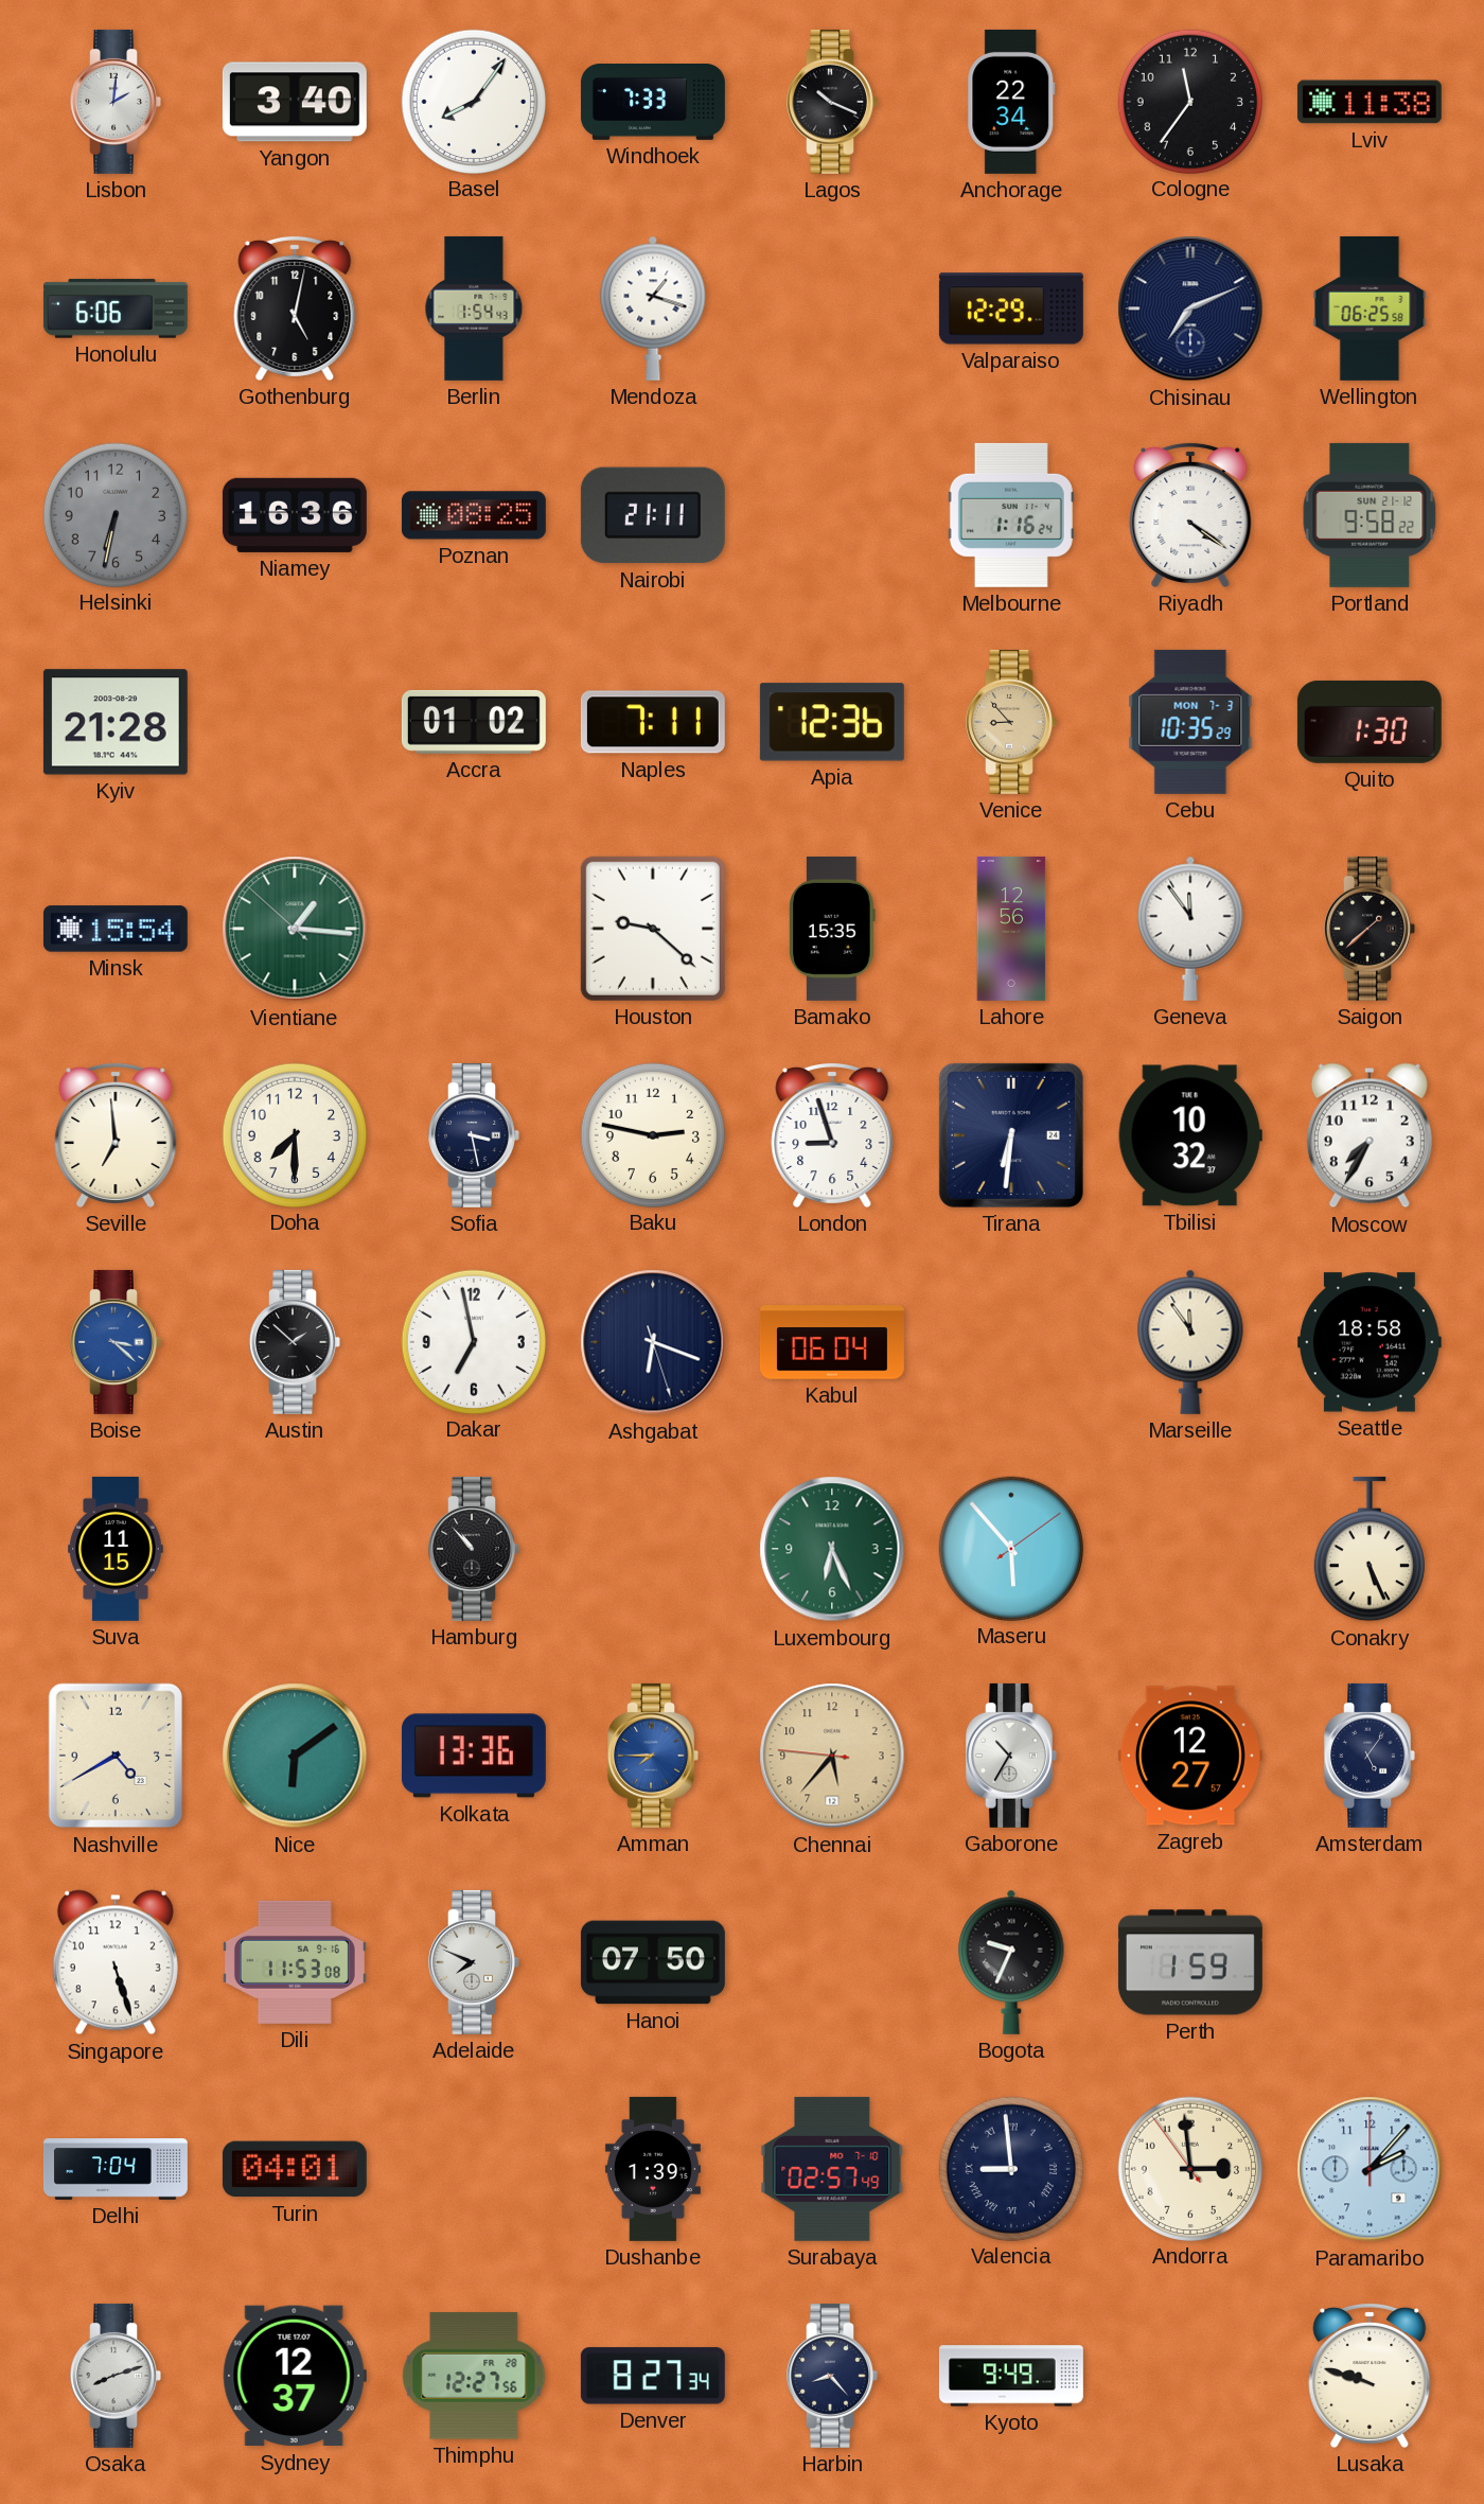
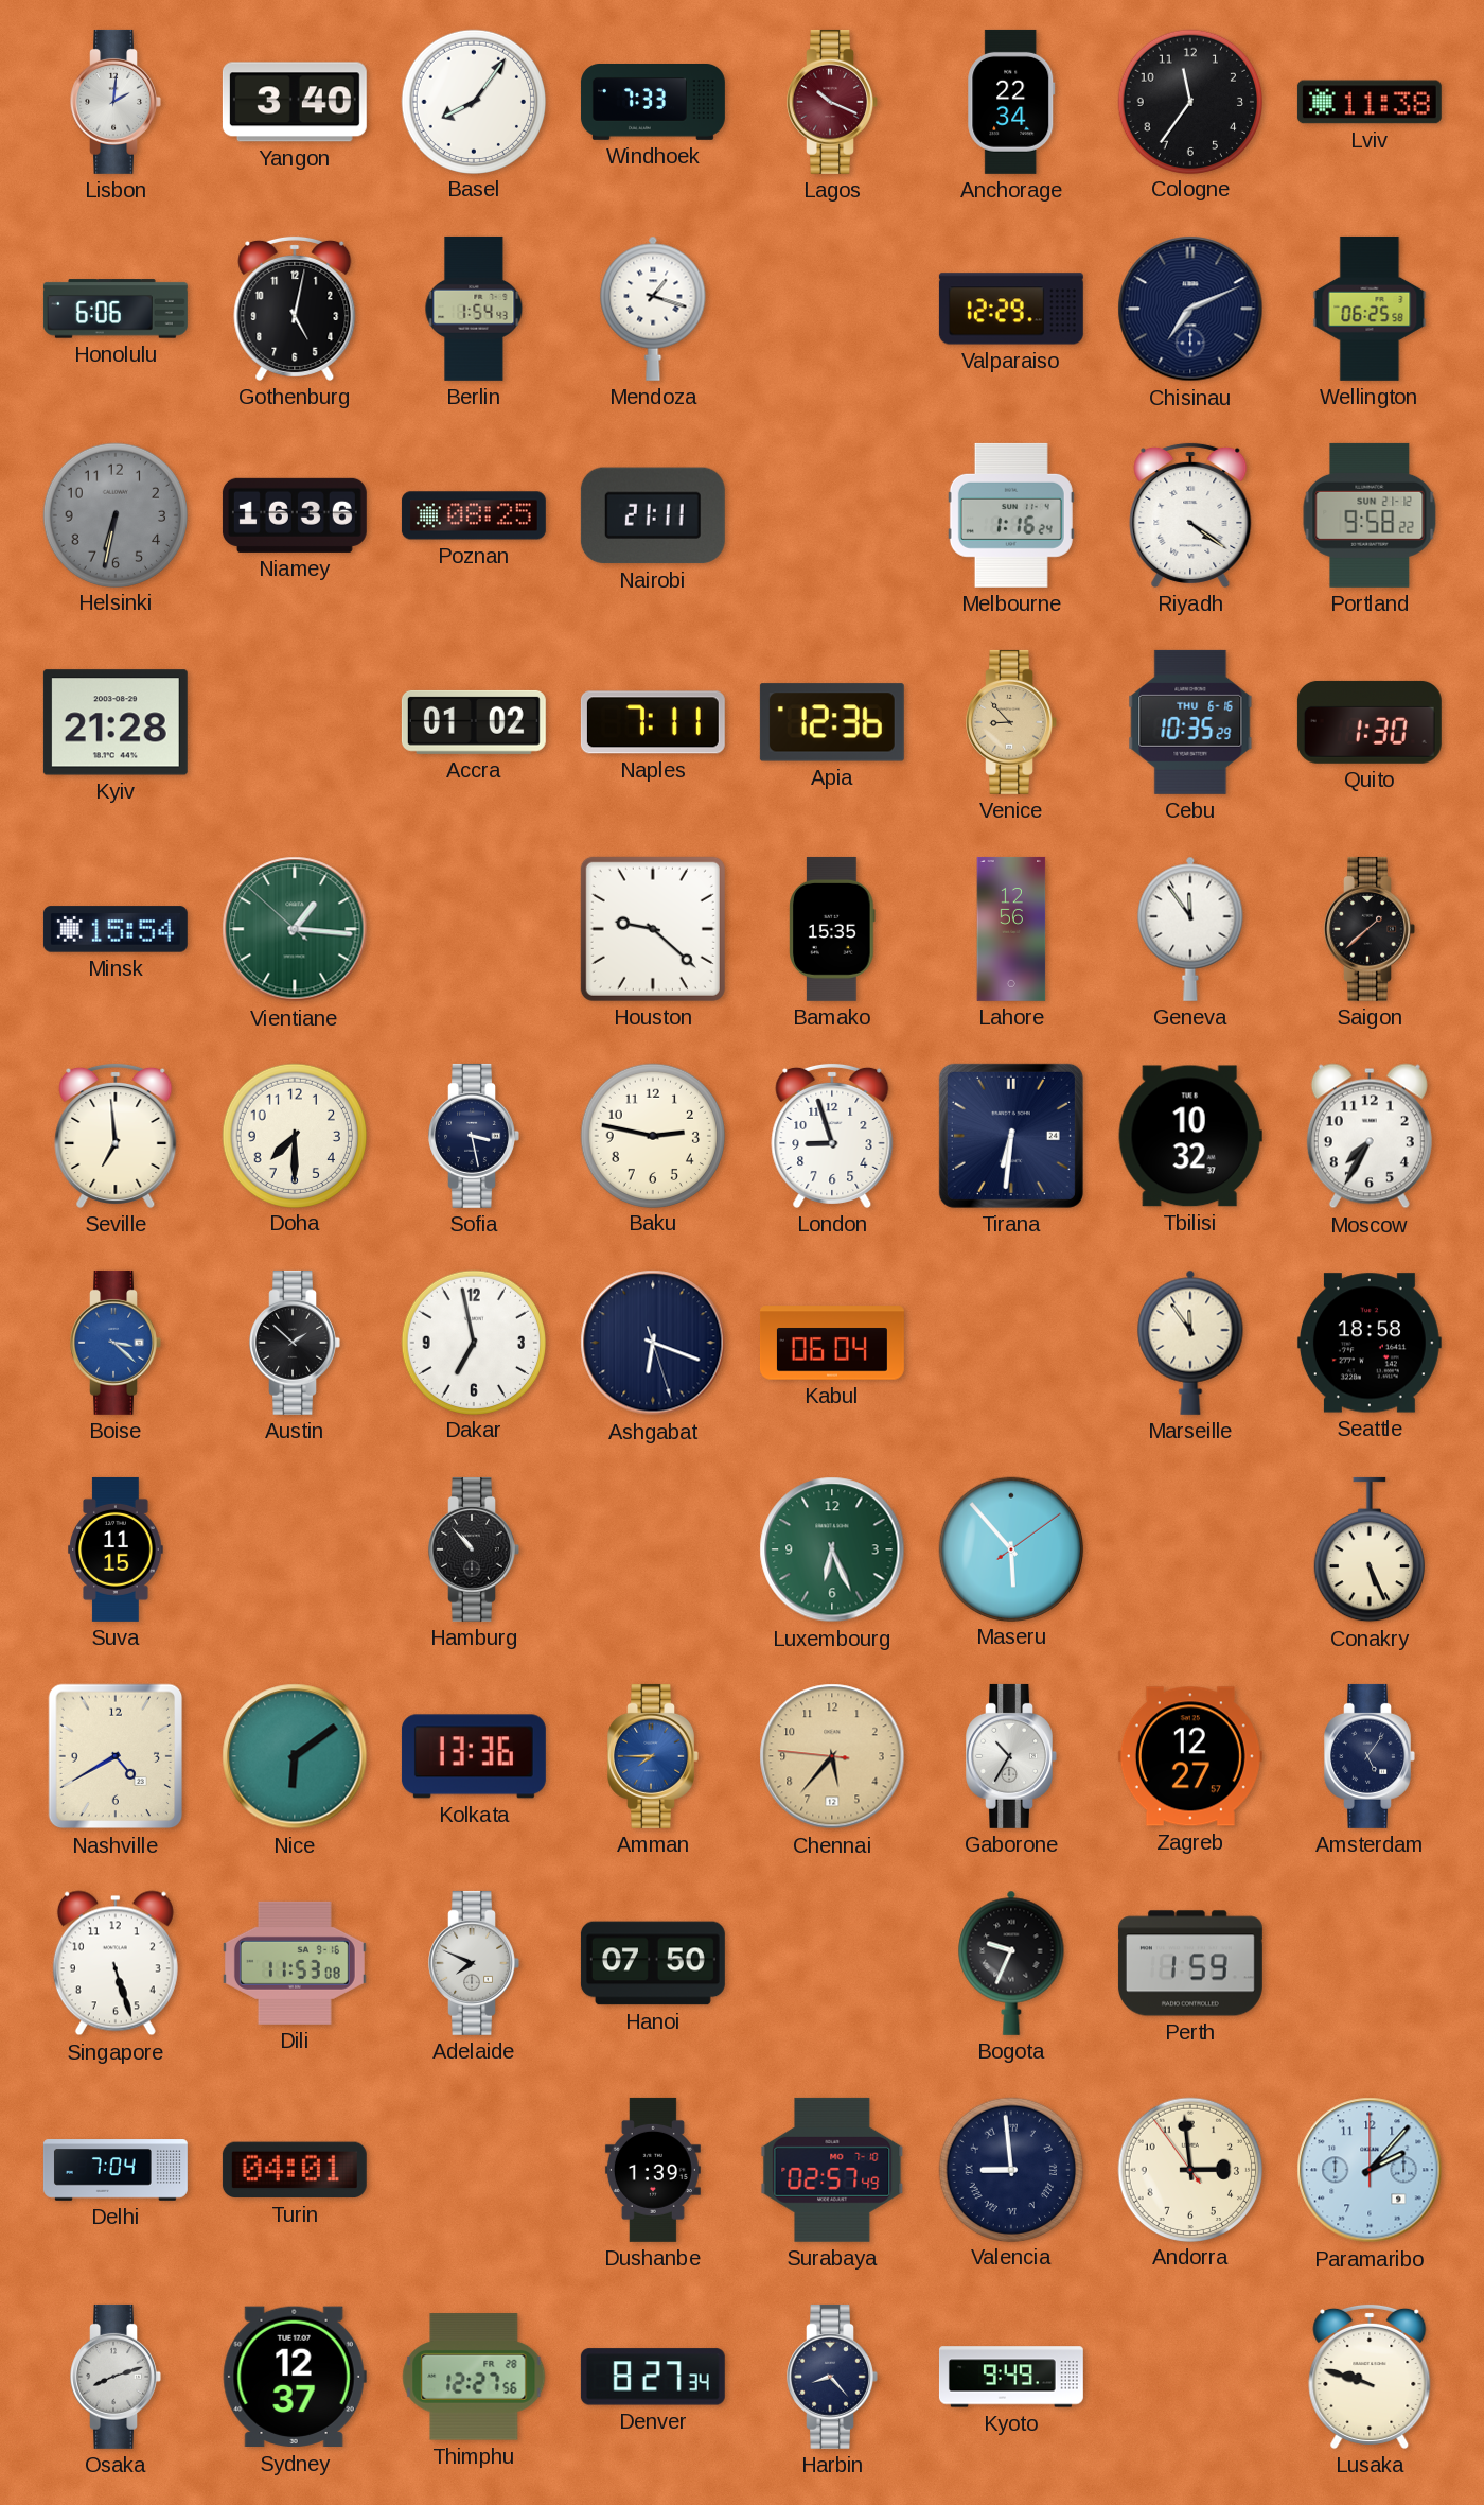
Lagos dial: black -> burgundy (832, 102)
Cebu date: MON 7-3 -> THU 6-16 (1190, 722)
